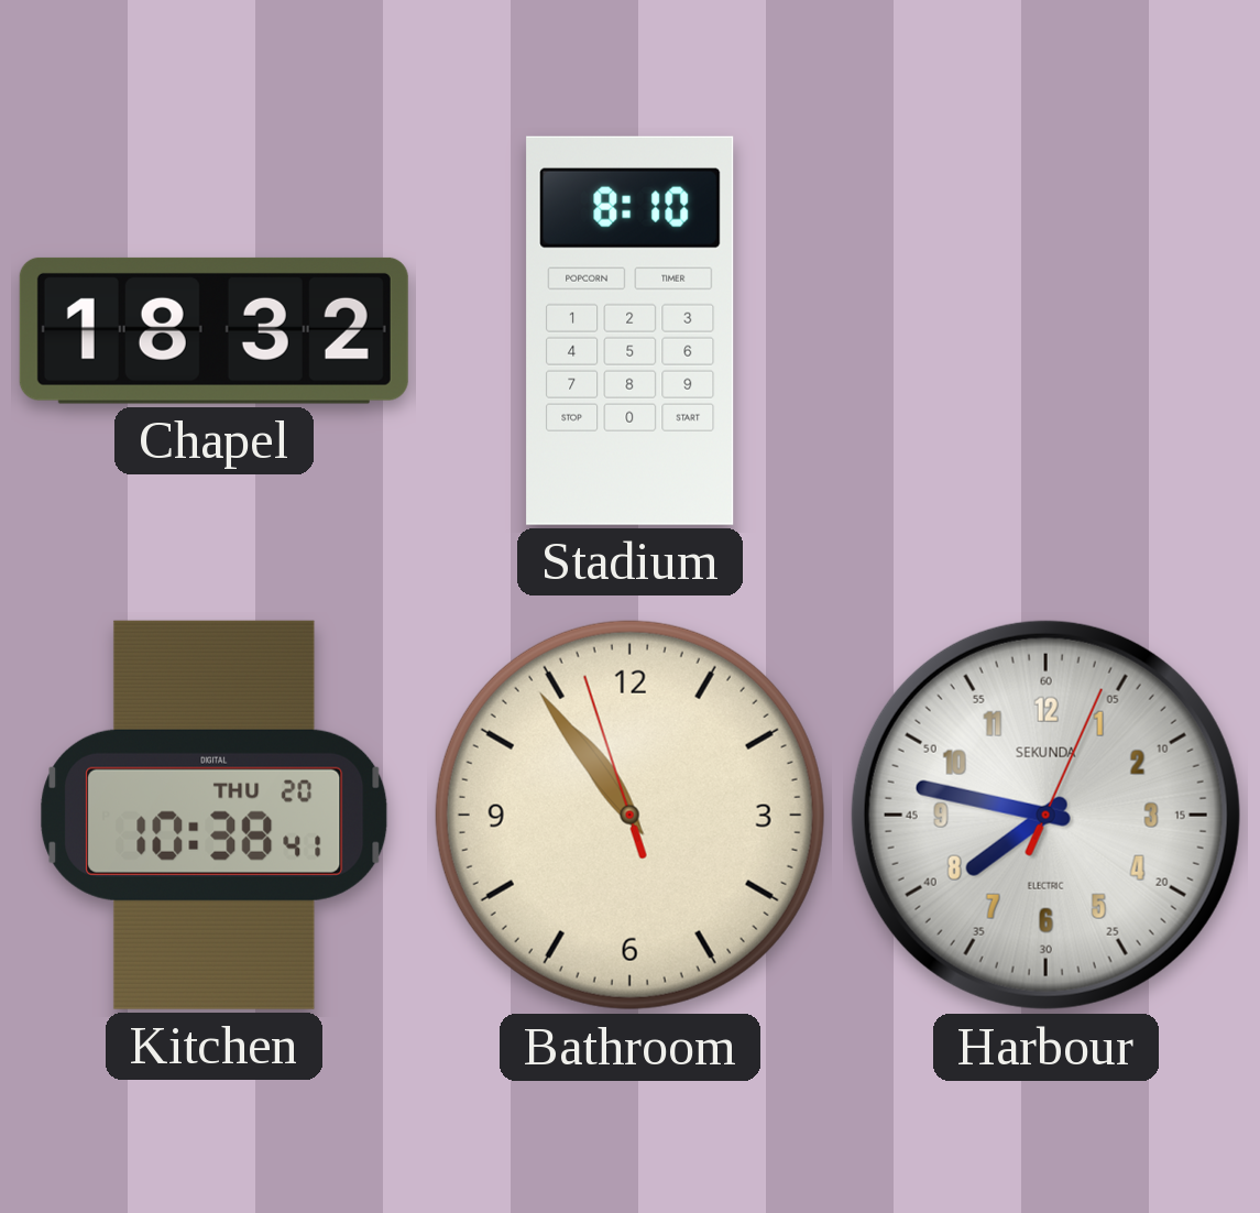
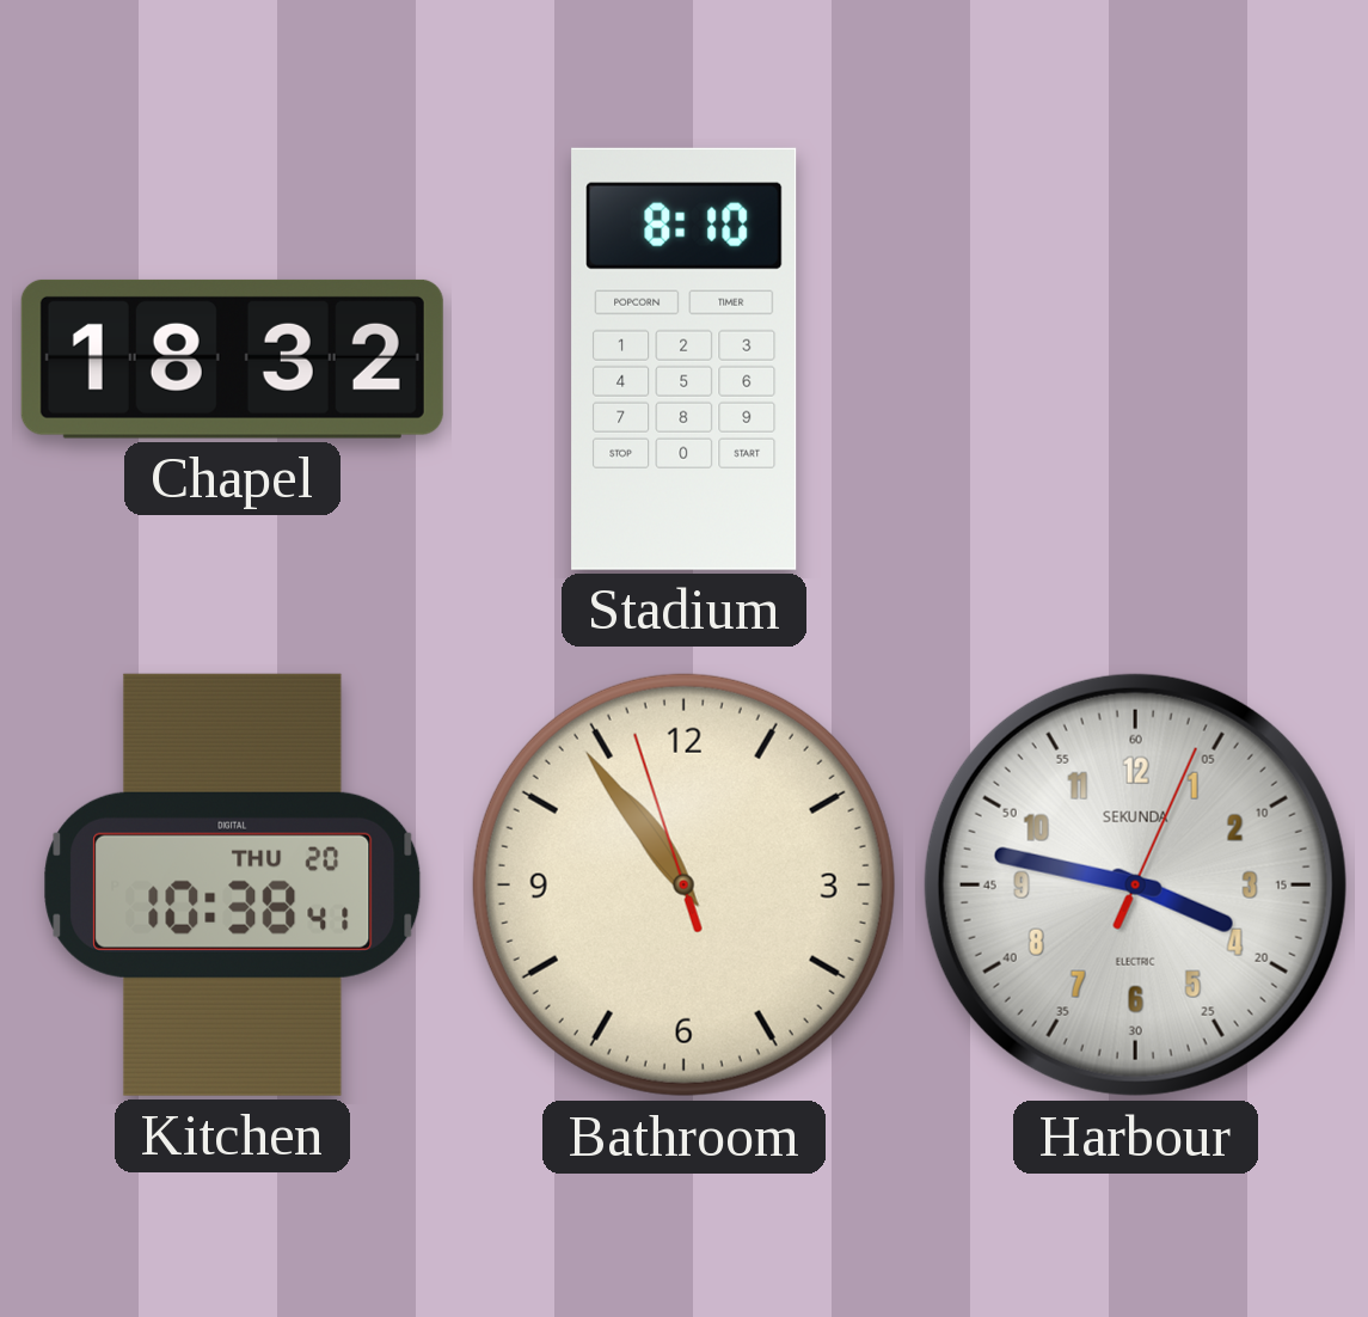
Harbour: 7:47 -> 3:47 (1135, 884)
